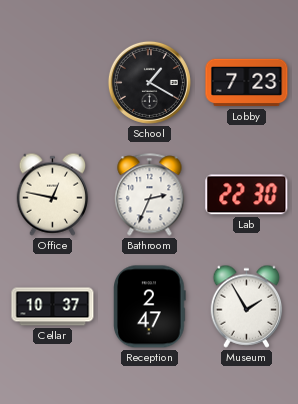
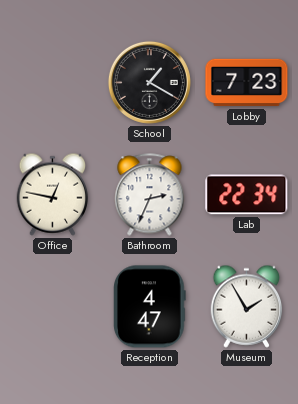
Lab: 22:30 -> 22:34 (247, 195)
Cellar: 10:37 -> none (53, 307)
Reception: 2:47 -> 4:47 (150, 307)
